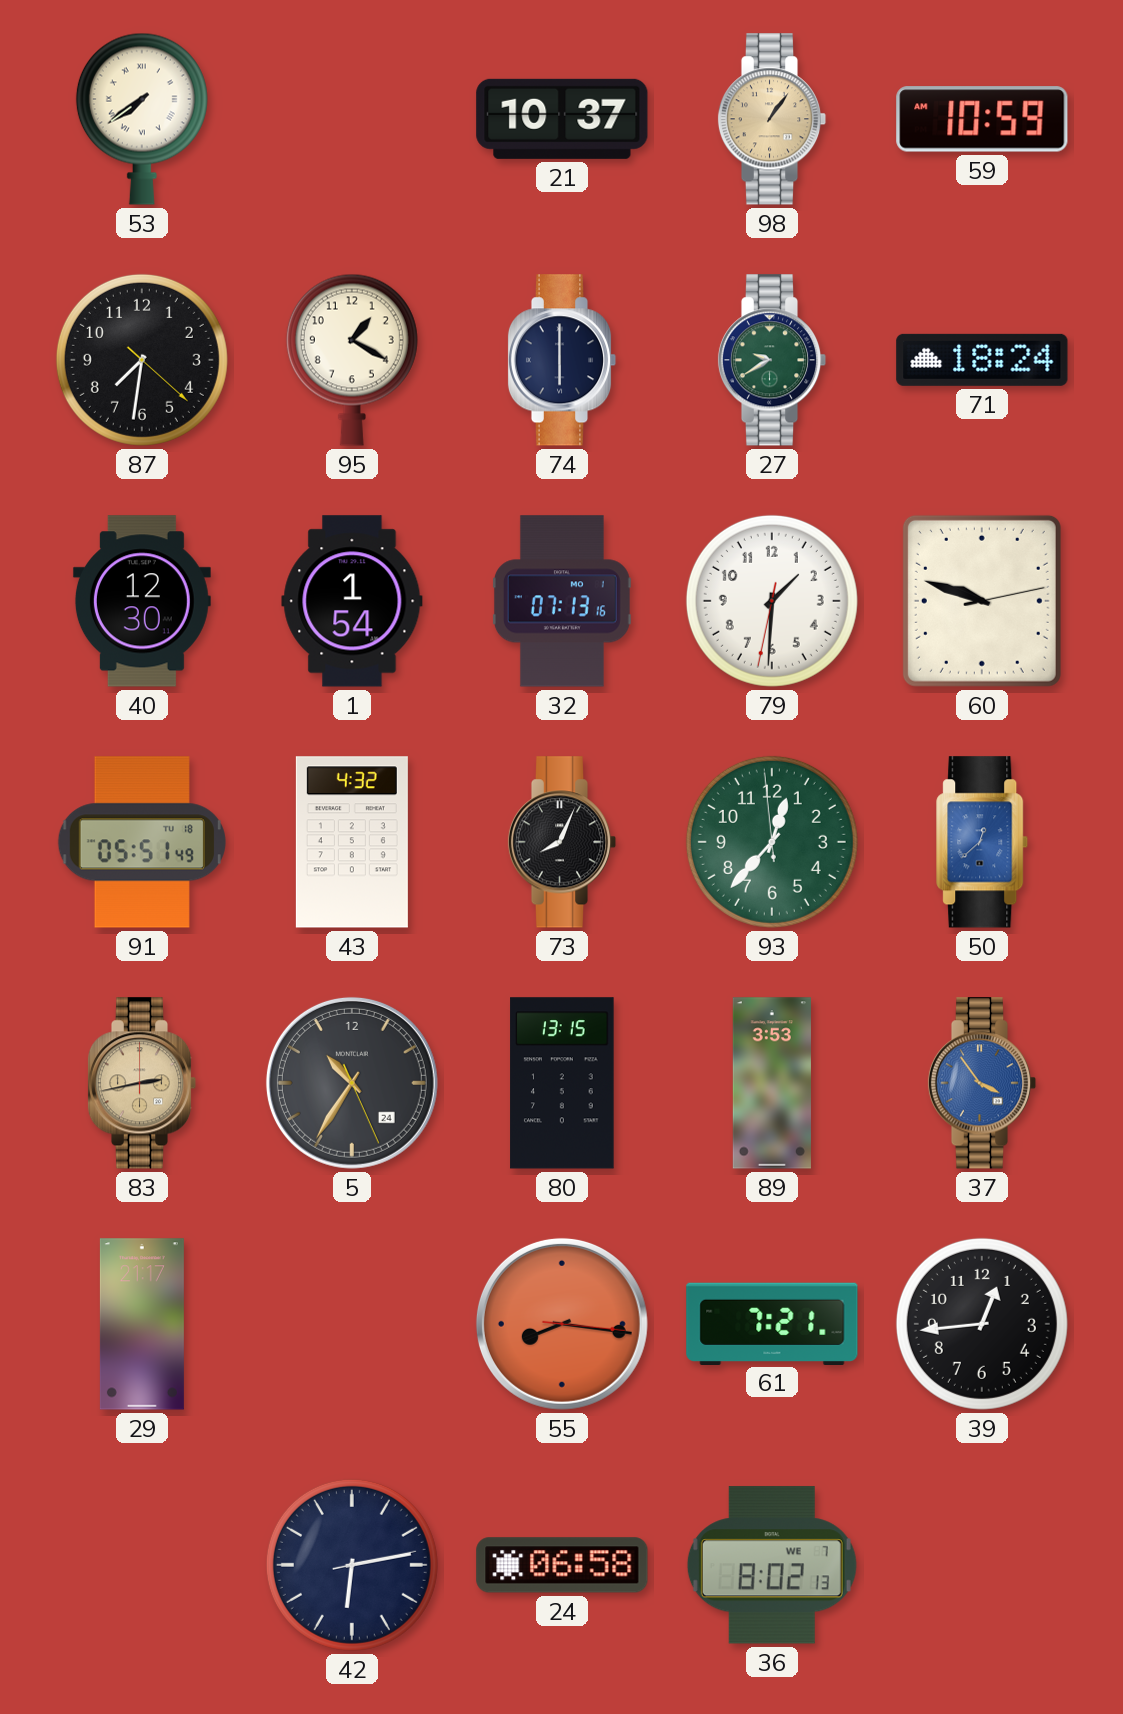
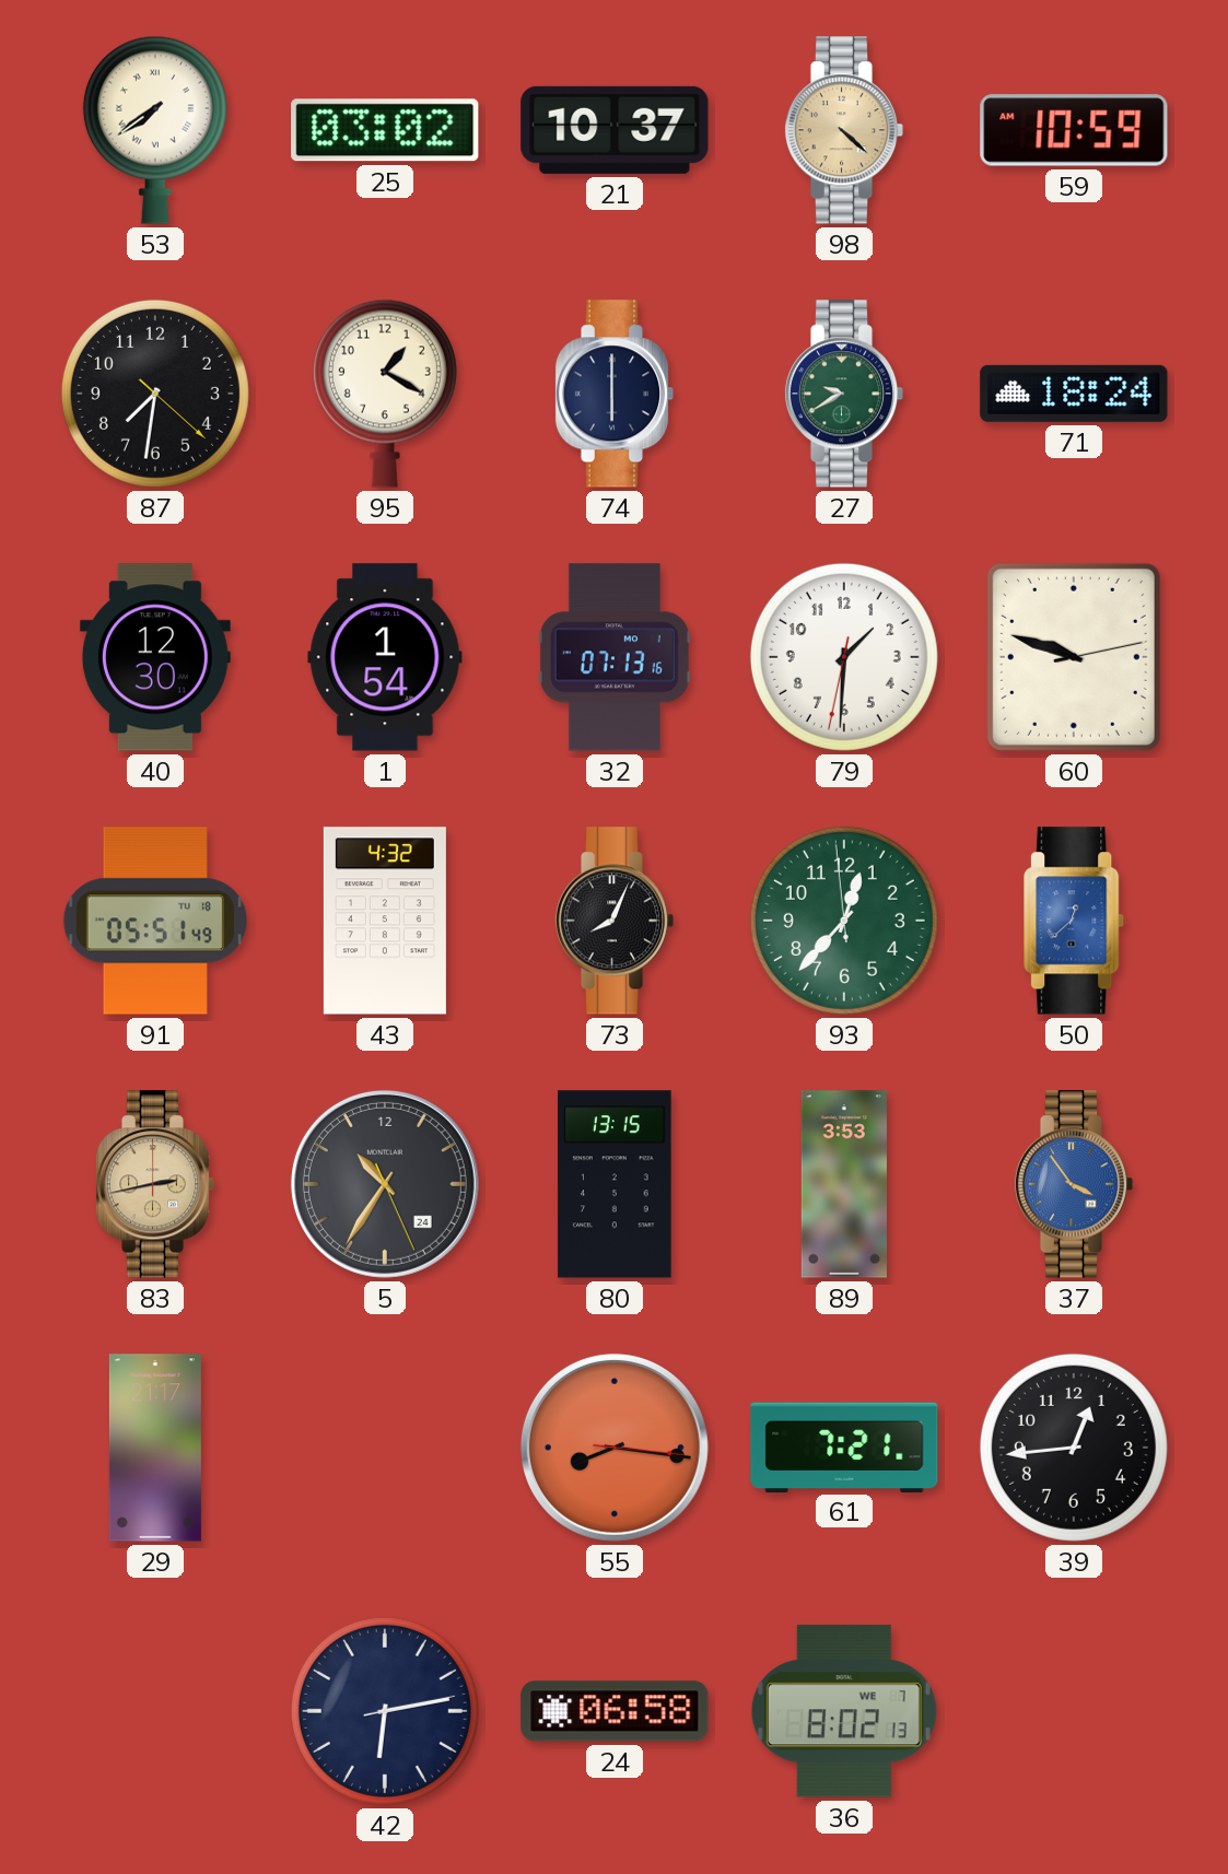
25: none -> 03:02 (385, 130)
98: 1:06 -> 4:22 (844, 130)
